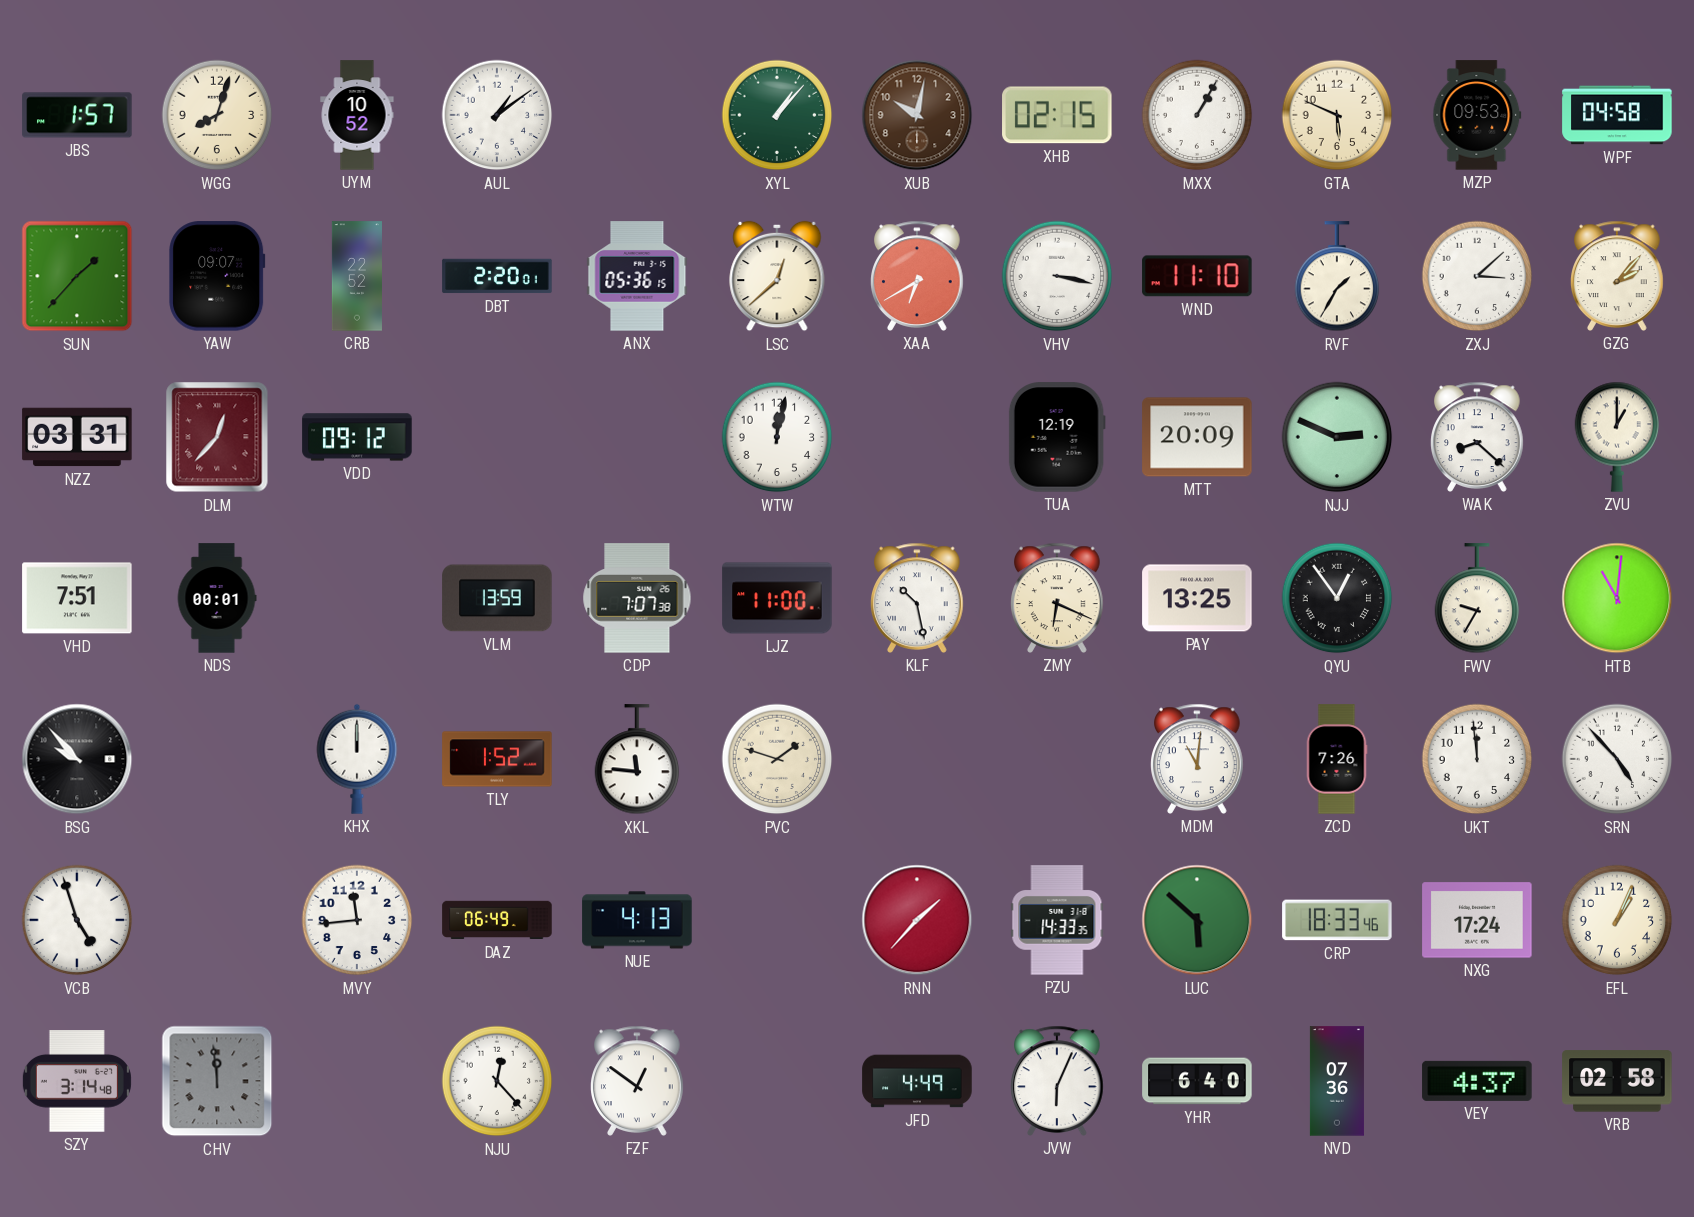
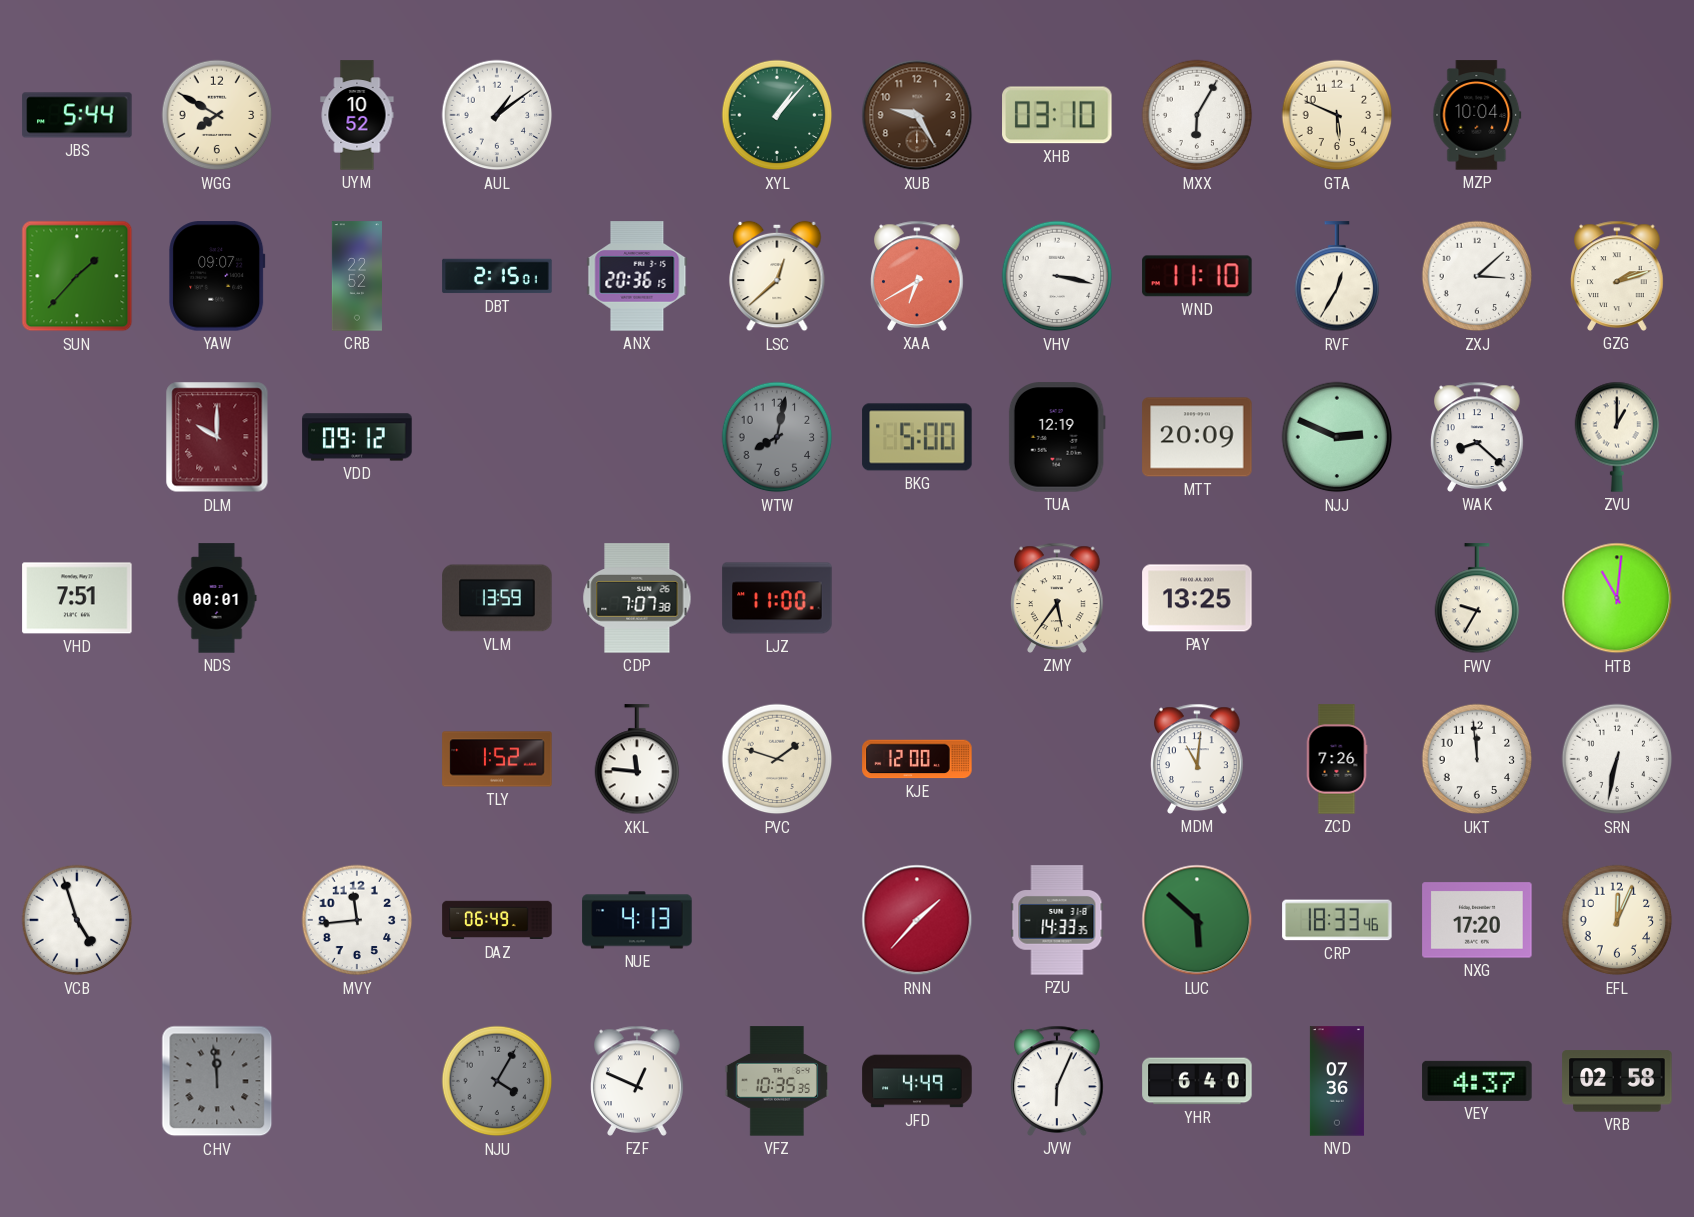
JBS: 1:57 -> 5:44 (77, 115)
WGG: 8:03 -> 7:50 (217, 115)
XUB: 10:02 -> 9:25 (917, 115)
XHB: 02:15 -> 03:10 (1057, 115)
MXX: 1:05 -> 6:05 (1197, 115)
MZP: 09:53 -> 10:04 (1477, 115)
WPF: 04:58 -> none (1617, 115)
DBT: 2:20 -> 2:15 (497, 276)
ANX: 05:36 -> 20:36 (637, 276)
RVF: 1:35 -> 12:35 (1337, 277)
GZG: 2:07 -> 2:12 (1617, 276)
NZZ: 03:31 -> none (77, 437)
DLM: 12:37 -> 10:00 (217, 437)
WTW: 12:02 -> 8:02 (777, 437)
WTW dial: white -> grey (777, 437)
BKG: none -> 5:00 (917, 437)
KLF: 10:28 -> none (917, 598)
ZMY: 6:19 -> 5:36 (1057, 598)
QYU: 12:54 -> none (1337, 598)
BSG: 9:53 -> none (77, 759)
KHX: 12:00 -> none (357, 759)
KJE: none -> 12:00 (917, 759)
SRN: 4:53 -> 6:32 (1617, 759)
NXG: 17:24 -> 17:20 (1477, 920)
EFL: 1:04 -> 12:04 (1617, 920)
SZY: 3:14 -> none (77, 1081)
NJU: 12:23 -> 4:05 (497, 1081)
NJU dial: white -> grey (497, 1081)
FZF: 12:51 -> 12:49 (637, 1081)
VFZ: none -> 10:35 (776, 1081)
